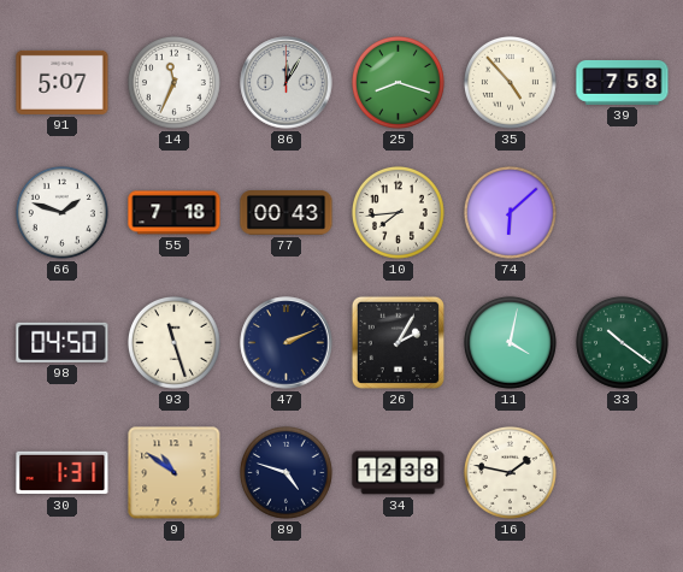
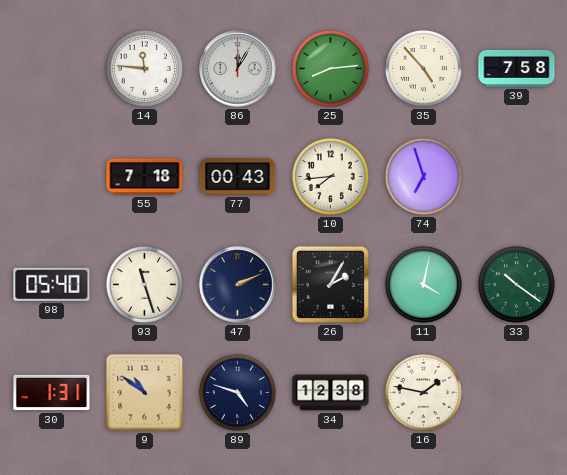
91: 5:07 -> none (63, 82)
14: 11:34 -> 11:46 (144, 68)
25: 8:18 -> 8:14 (330, 68)
66: 1:48 -> none (61, 212)
74: 6:08 -> 6:57 (423, 176)
98: 04:50 -> 05:40 (52, 284)
